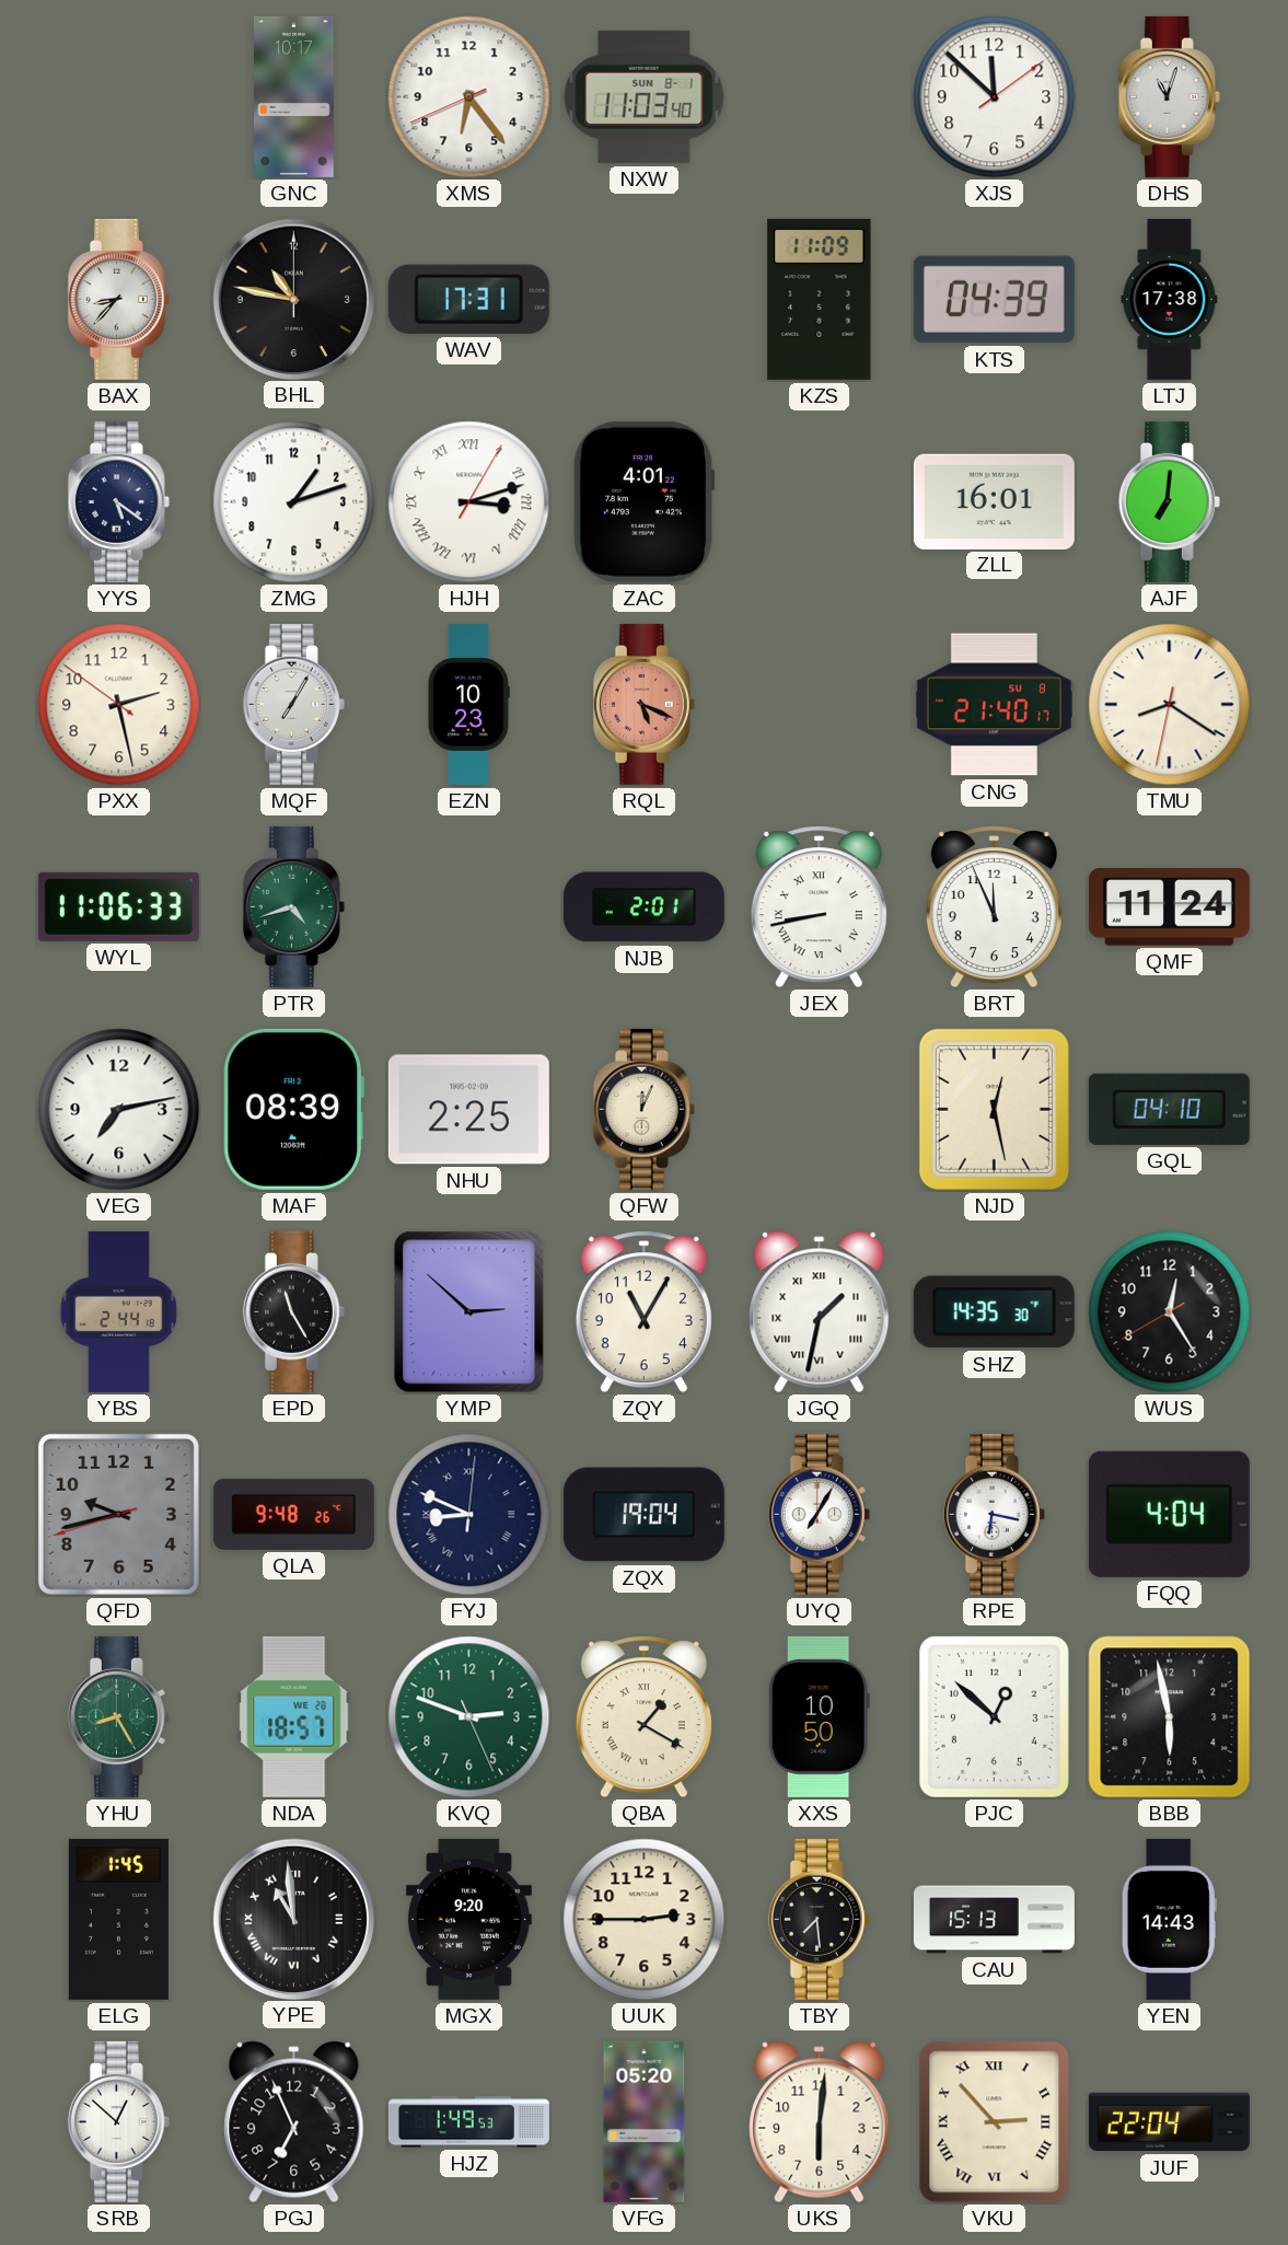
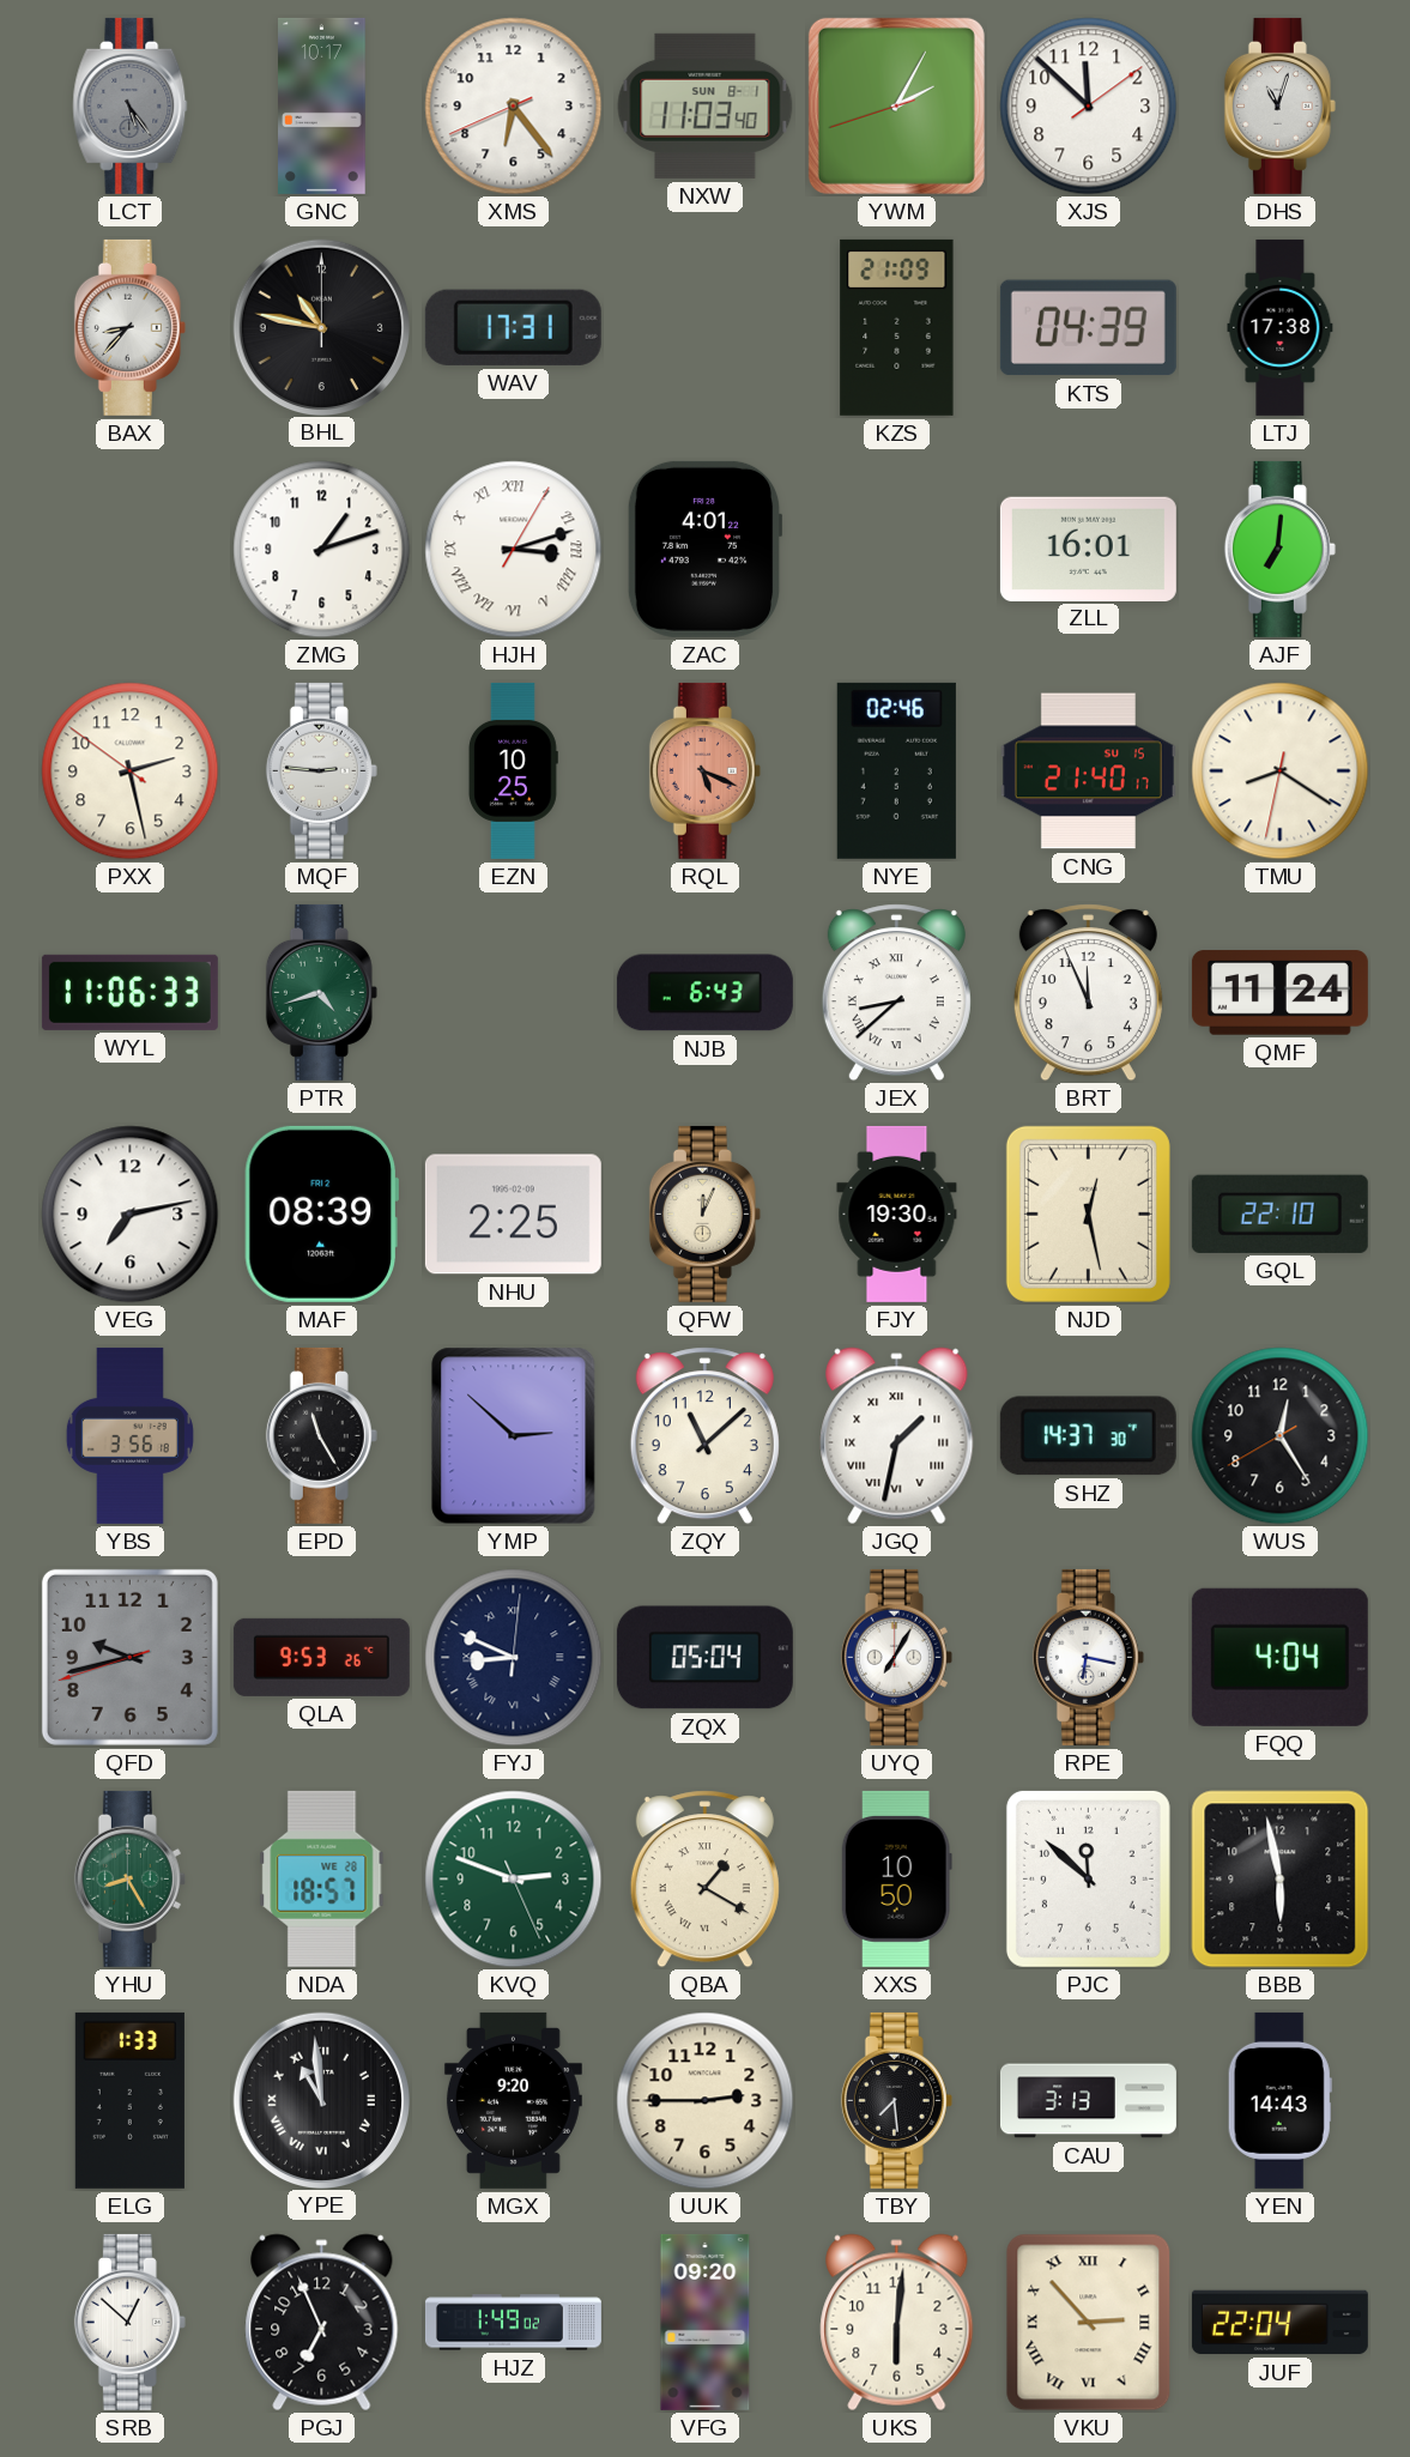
LCT: none -> 5:24 (131, 105)
YWM: none -> 2:04 (896, 105)
KZS: 11:09 -> 21:09 (897, 327)
YYS: 5:21 -> none (118, 501)
MQF: 7:05 -> 2:46 (321, 770)
EZN: 10:23 -> 10:25 (513, 770)
NYE: none -> 02:46 (896, 770)
CNG date: SU 8 -> SU 15 (1088, 771)
NJB: 2:01 -> 6:43 (704, 993)
JEX: 8:43 -> 8:38 (896, 993)
FJY: none -> 19:30 (897, 1214)
GQL: 04:10 -> 22:10 (1279, 1214)
YBS: 2:44 -> 3:56 (129, 1435)
ZQY: 11:05 -> 11:08 (704, 1436)
SHZ: 14:35 -> 14:37 (1088, 1436)
QLA: 9:48 -> 9:53 (321, 1657)
ZQX: 19:04 -> 05:04 (704, 1658)
PJC: 12:52 -> 11:52 (1088, 1878)
ELG: 1:45 -> 1:33 (129, 2100)
CAU: 15:13 -> 3:13 (1088, 2101)
HJZ: 1:49:53 -> 1:49:02 (513, 2323)
VFG: 05:20 -> 09:20 (706, 2322)
